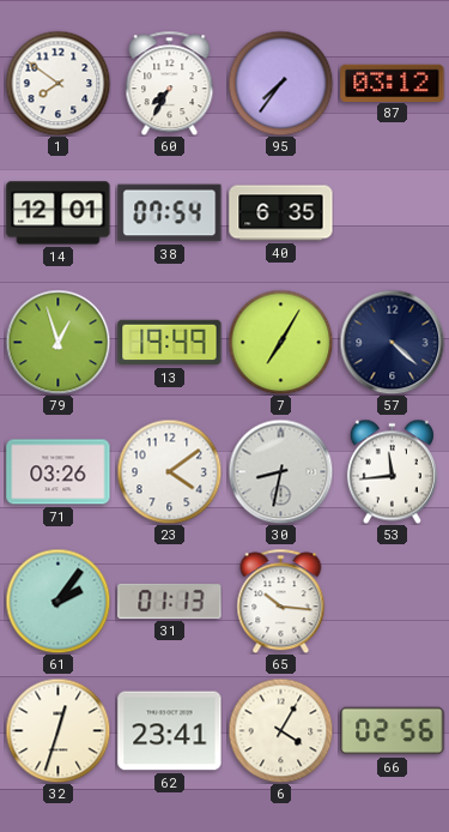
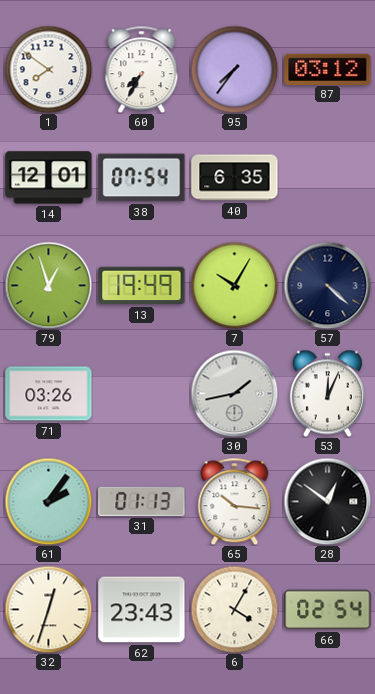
7: 7:05 -> 10:05 (234, 285)
23: 4:09 -> none (169, 471)
30: 8:32 -> 1:43 (234, 393)
53: 11:44 -> 12:04 (327, 393)
28: none -> 12:51 (327, 501)
62: 23:41 -> 23:43 (142, 610)
66: 02:56 -> 02:54 (328, 610)
